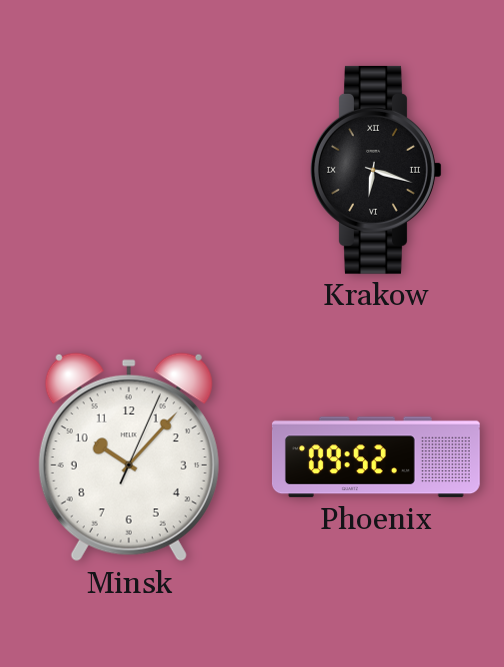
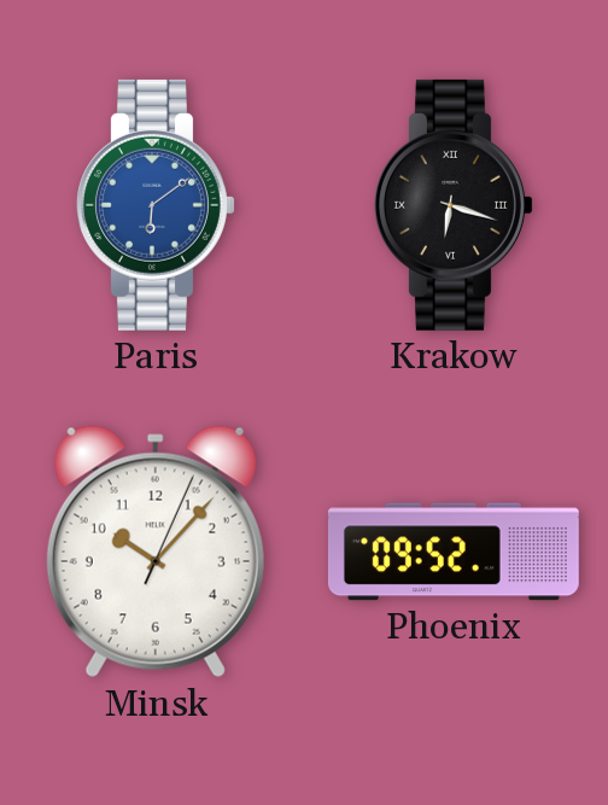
Paris: none -> 6:09 (156, 205)
